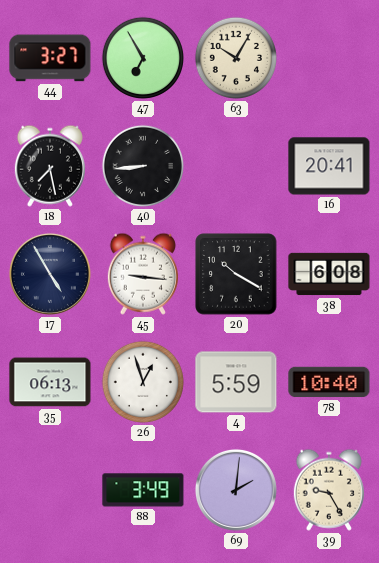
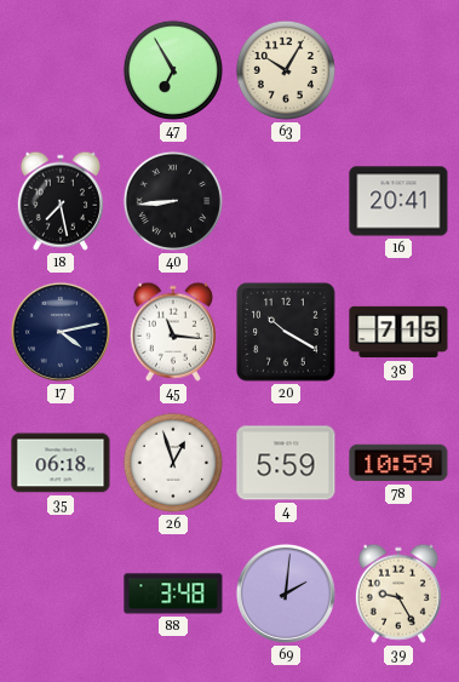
44: 3:27 -> none (50, 58)
17: 4:55 -> 4:13 (61, 332)
45: 9:16 -> 11:16 (173, 332)
38: 6:08 -> 7:15 (398, 332)
35: 06:13 -> 06:18 (61, 463)
78: 10:40 -> 10:59 (398, 463)
88: 3:49 -> 3:48 (173, 594)
